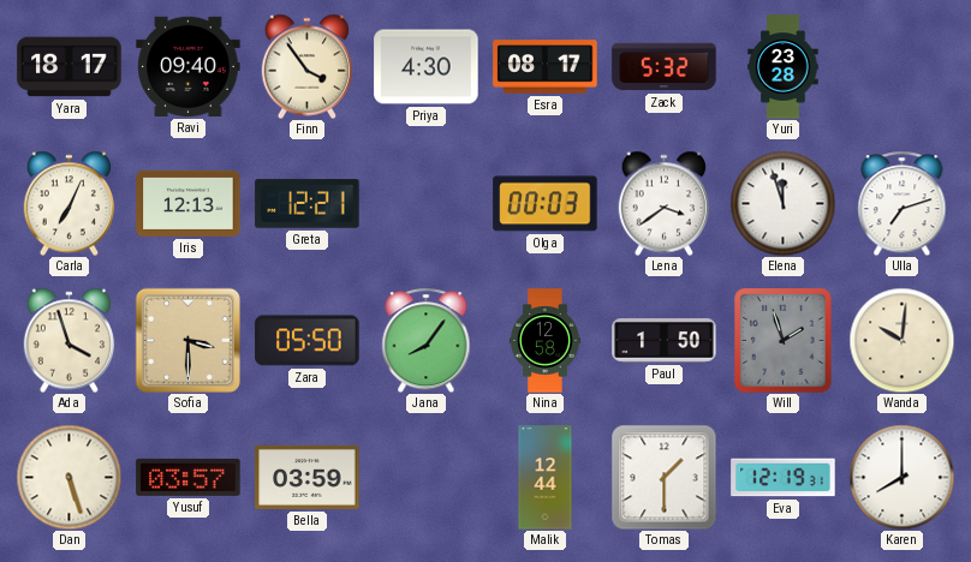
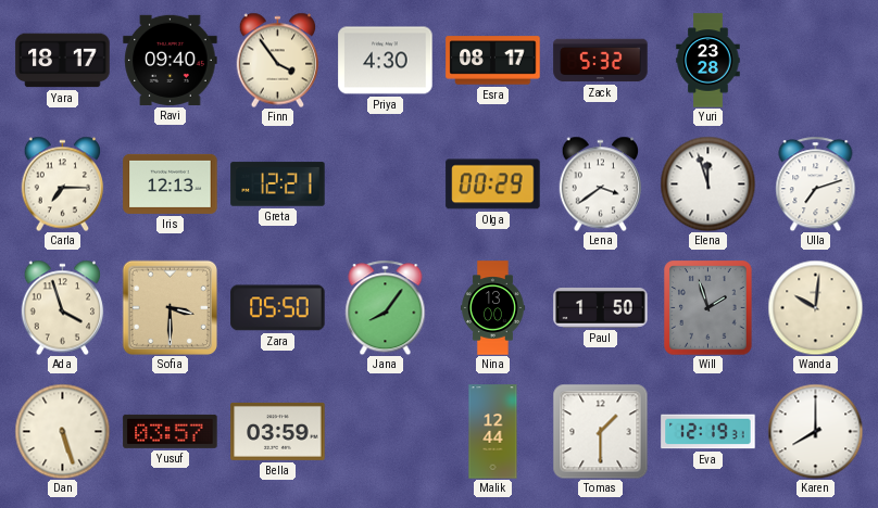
Carla: 7:04 -> 7:15 (63, 183)
Olga: 00:03 -> 00:29 (493, 185)
Nina: 12:58 -> 13:00 (493, 308)
